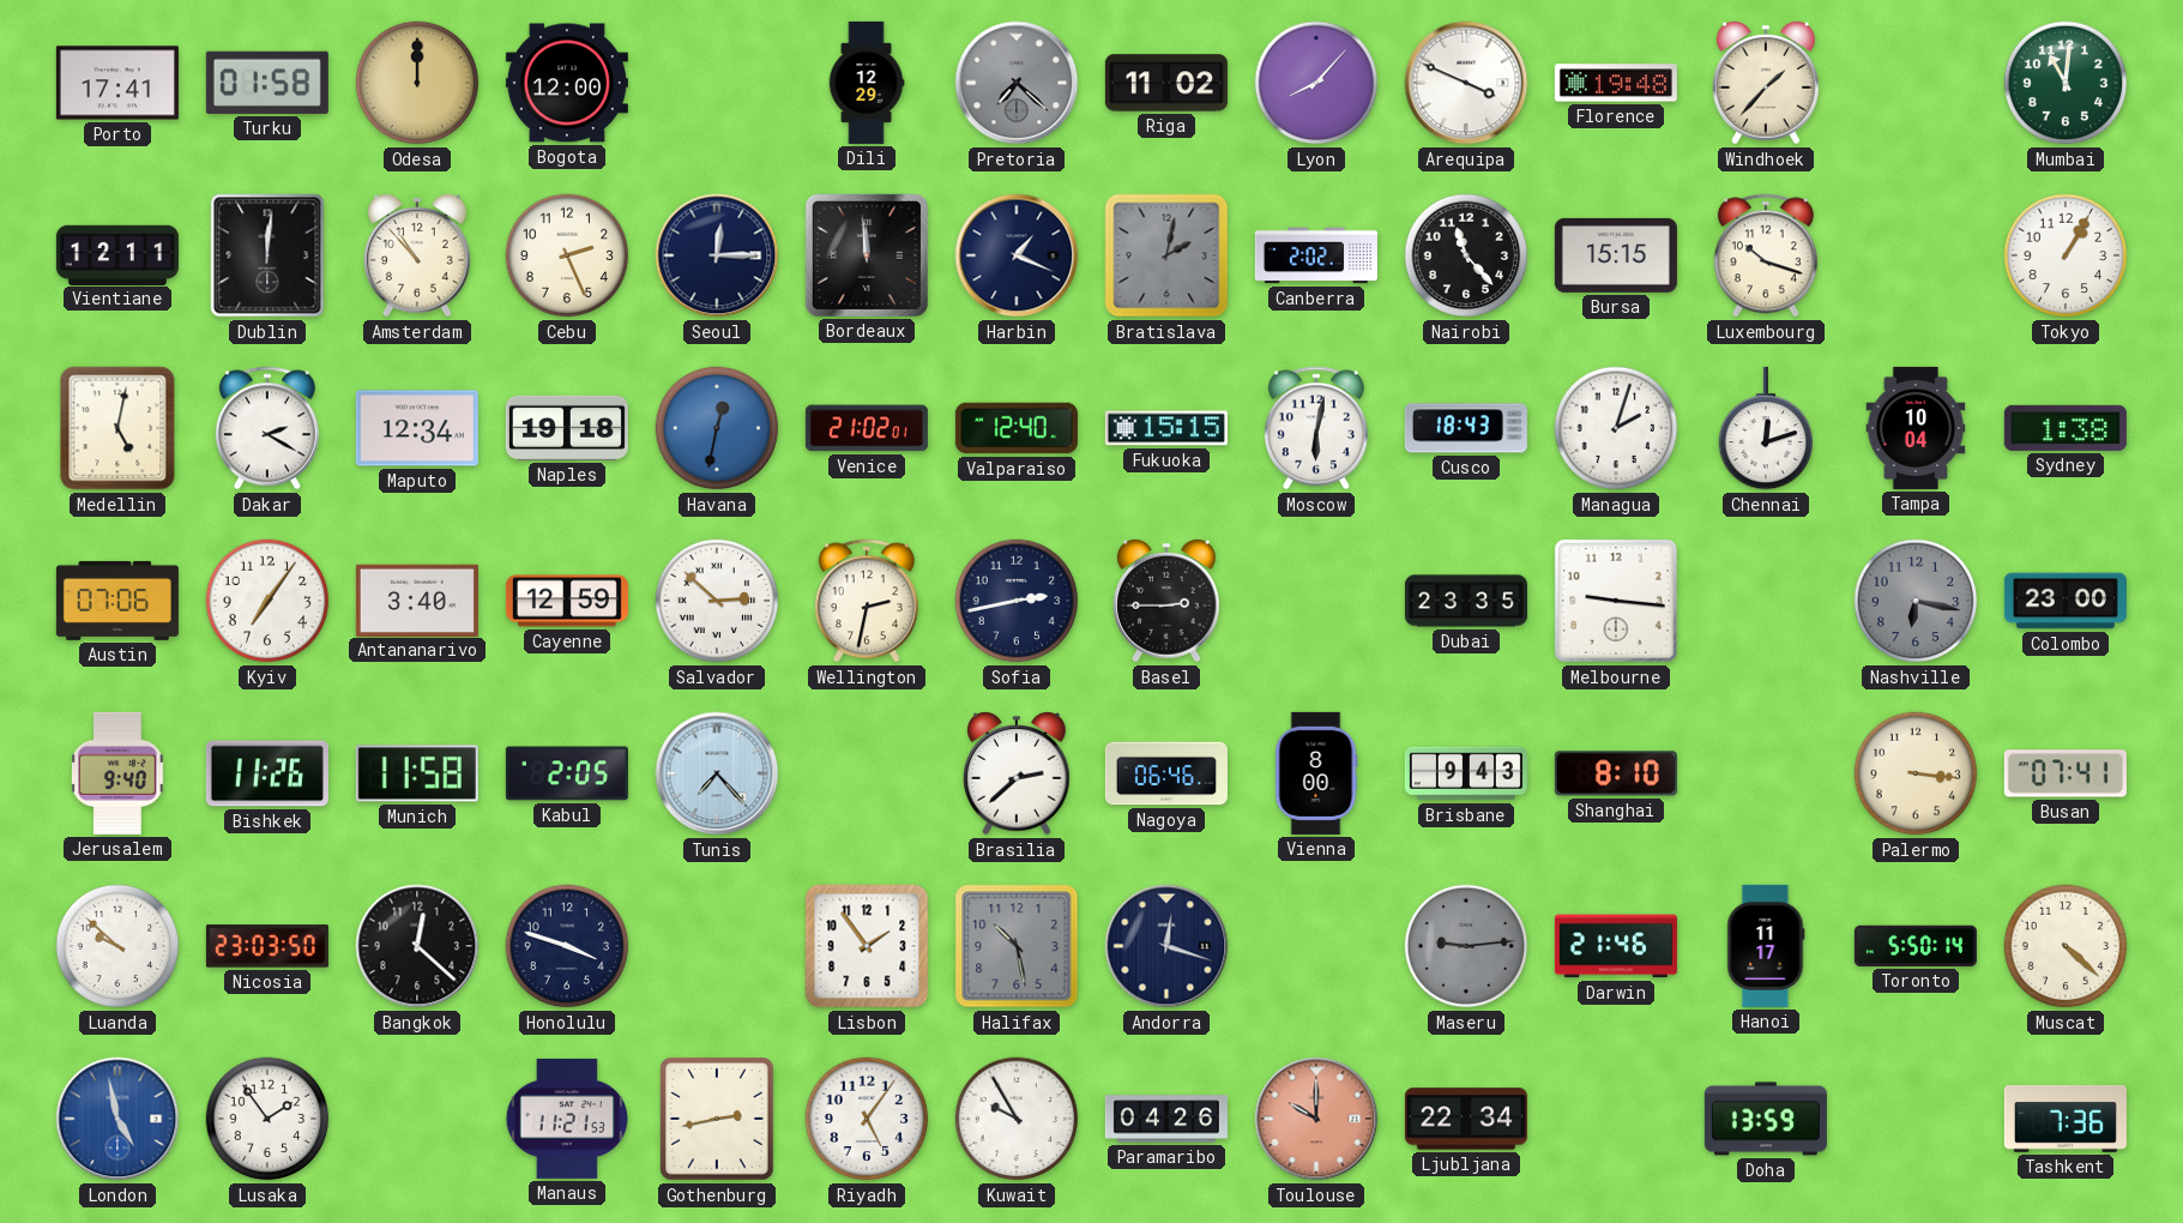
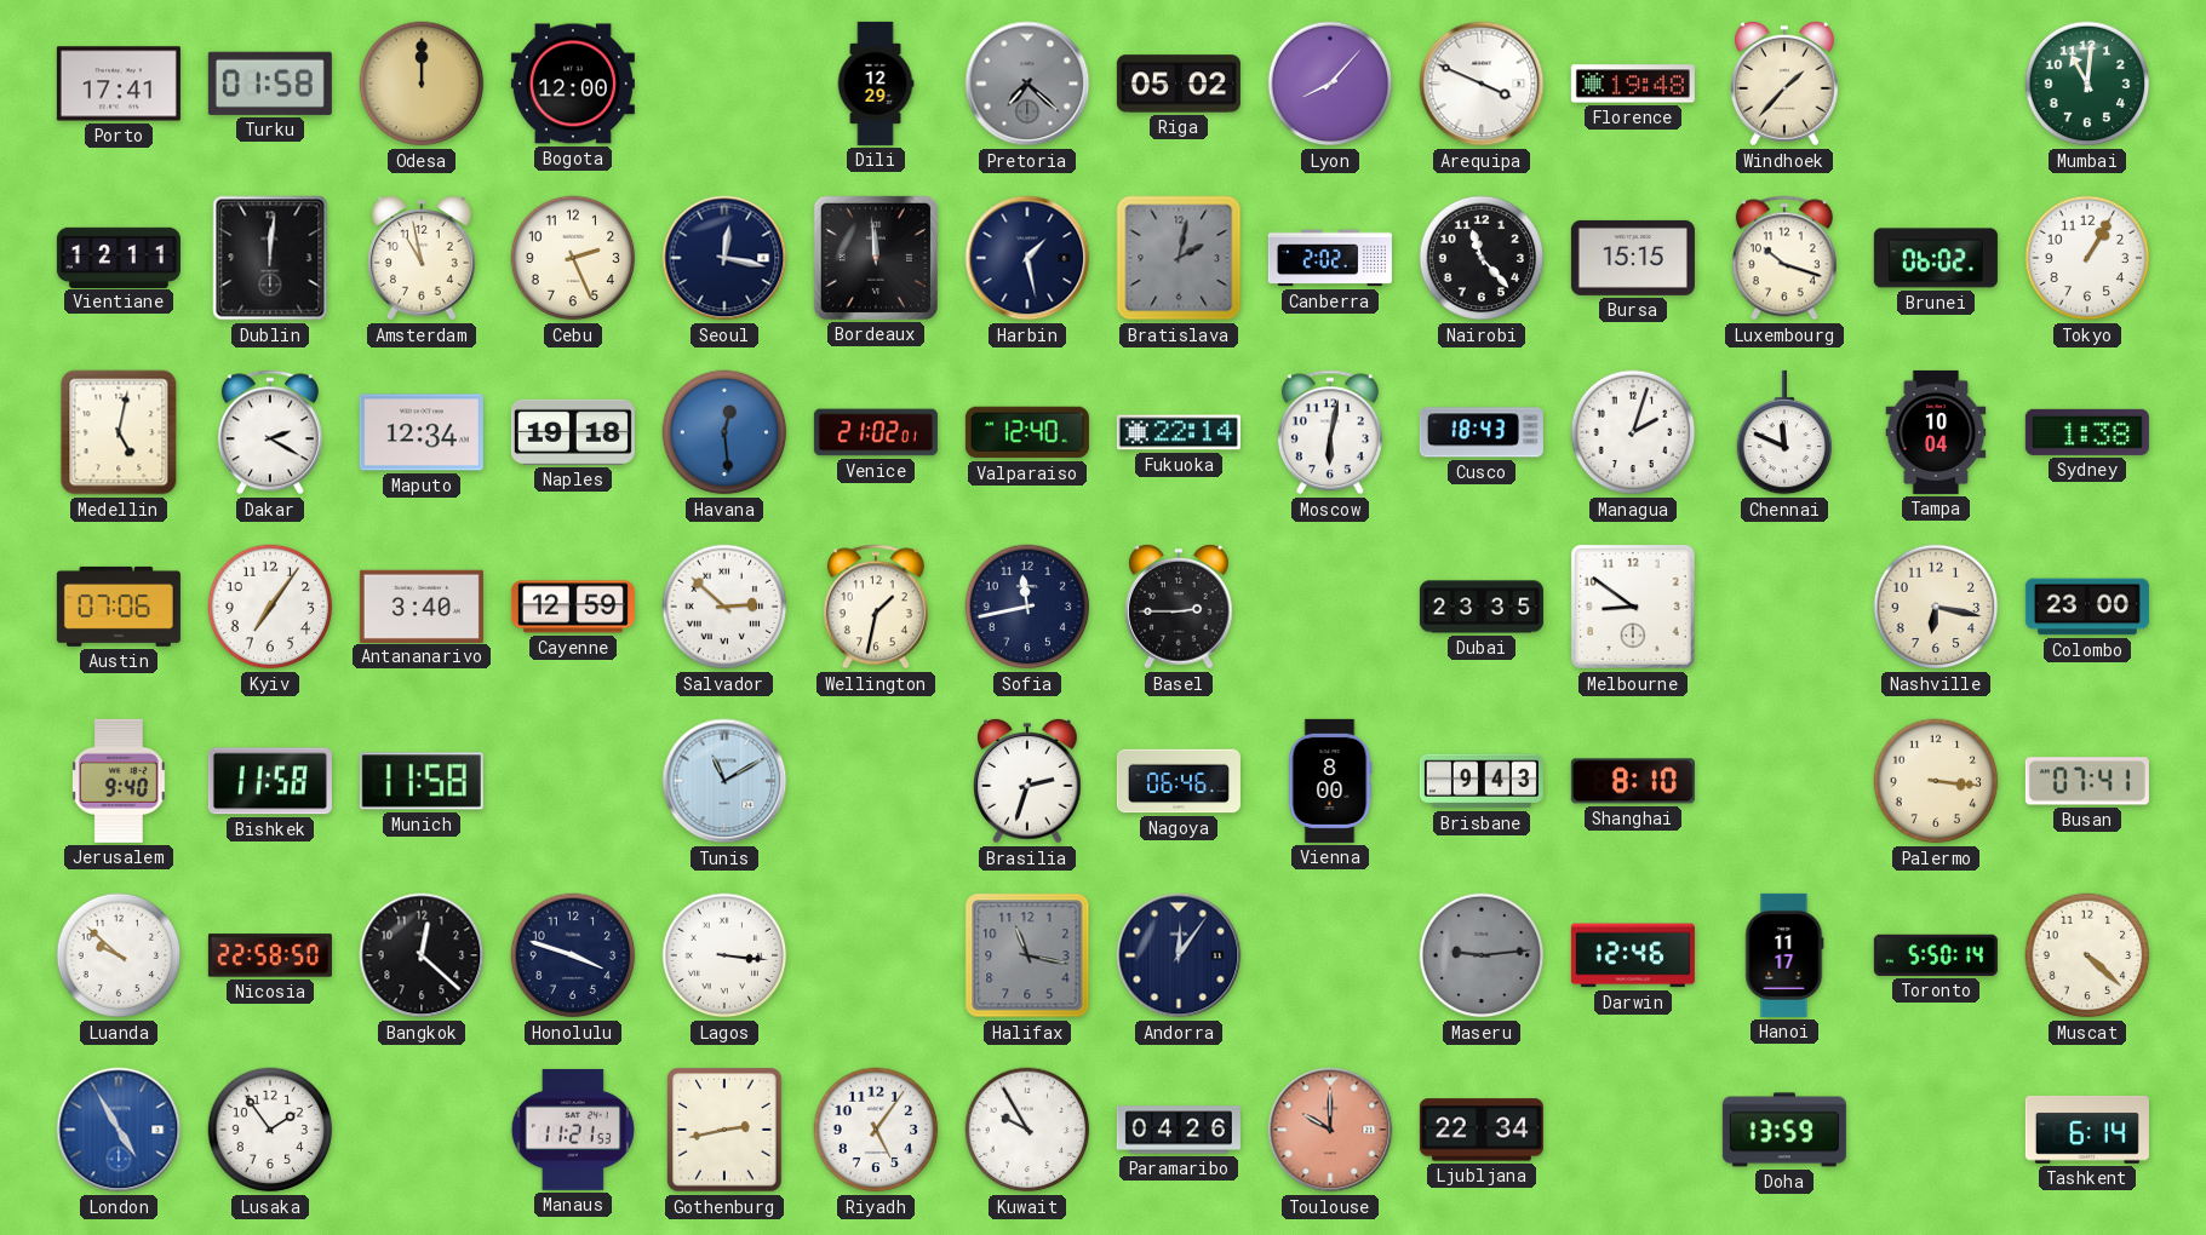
Riga: 11:02 -> 05:02 (1179, 84)
Amsterdam: 10:53 -> 10:58 (423, 258)
Seoul: 12:15 -> 12:17 (724, 258)
Harbin: 1:19 -> 1:28 (1027, 258)
Brunei: none -> 06:02 (1936, 258)
Havana: 12:32 -> 12:29 (724, 432)
Fukuoka: 15:15 -> 22:14 (1179, 432)
Chennai: 12:12 -> 11:49 (1784, 432)
Wellington: 2:32 -> 1:32 (876, 607)
Sofia: 2:43 -> 11:43 (1027, 607)
Melbourne: 9:16 -> 8:51 (1633, 607)
Nashville dial: grey -> cream (1936, 607)
Bishkek: 11:26 -> 11:58 (270, 781)
Kabul: 2:05 -> none (567, 773)
Tunis: 7:23 -> 11:10 (724, 781)
Brasilia: 2:38 -> 2:33 (1028, 781)
Nicosia: 23:03 -> 22:58 (270, 955)
Lagos: none -> 3:16 (724, 955)
Lisbon: 1:54 -> none (867, 946)
Halifax: 10:28 -> 11:17 (1027, 955)
Andorra: 12:18 -> 12:06 (1179, 955)
Darwin: 21:46 -> 12:46 (1633, 955)
London: 4:58 -> 4:55 (119, 1130)
Tashkent: 7:36 -> 6:14 (2087, 1130)
